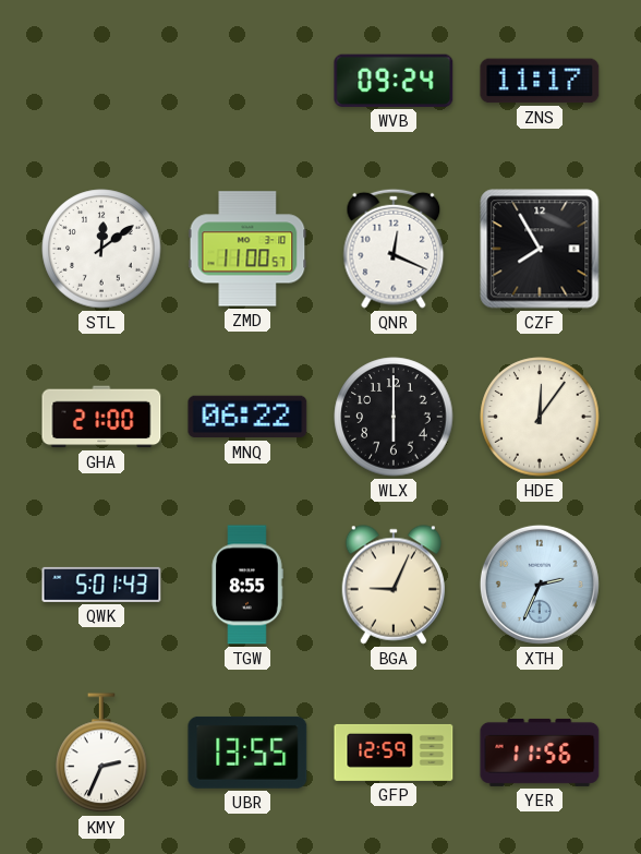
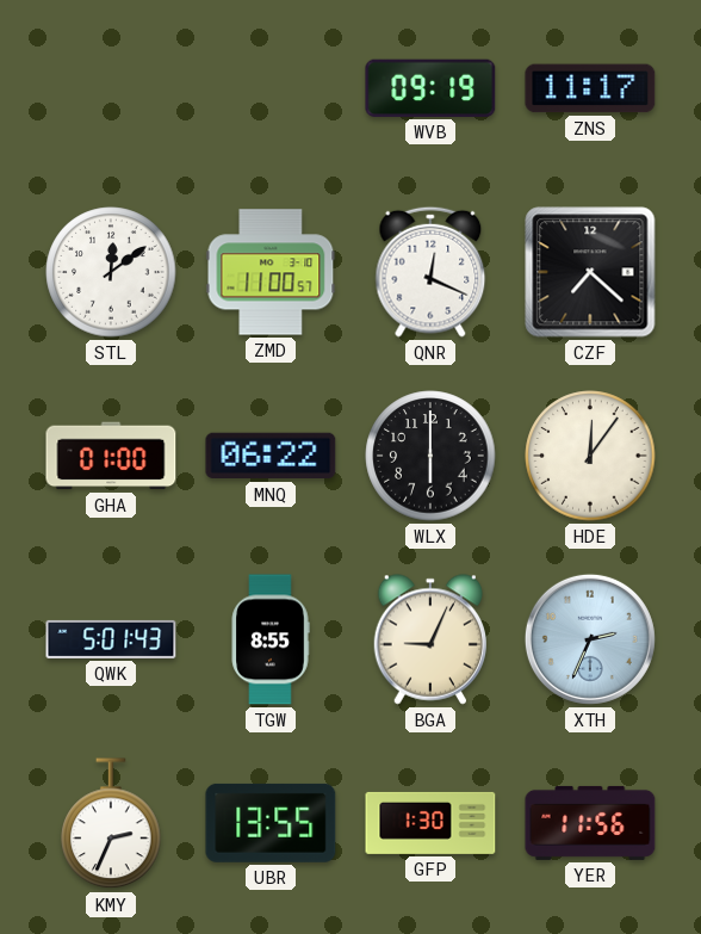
WVB: 09:24 -> 09:19 (430, 88)
CZF: 7:55 -> 7:22 (590, 272)
GHA: 21:00 -> 01:00 (111, 456)
GFP: 12:59 -> 1:30 (430, 823)
